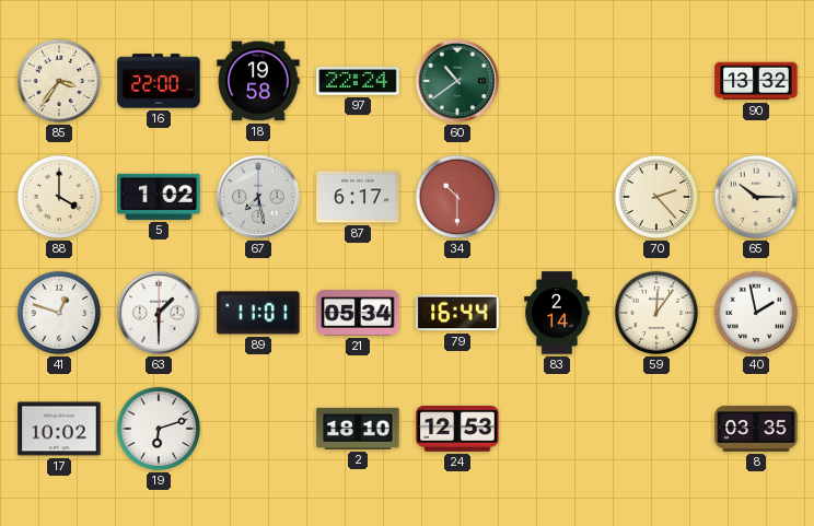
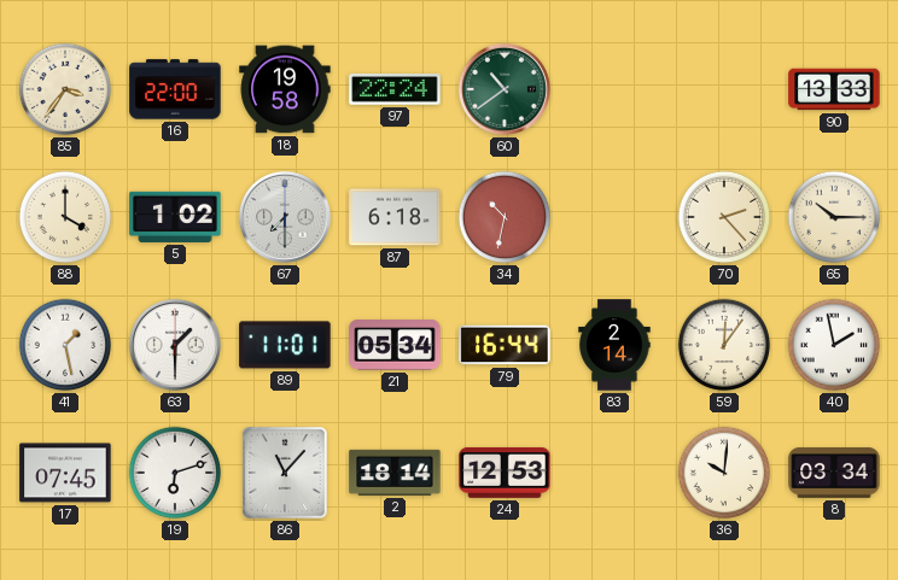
90: 13:32 -> 13:33 (834, 89)
67: 7:28 -> 7:30 (285, 217)
87: 6:17 -> 6:18 (395, 217)
34: 10:30 -> 10:32 (505, 217)
41: 12:48 -> 1:28 (65, 345)
17: 10:02 -> 07:45 (65, 473)
86: none -> 11:07 (286, 474)
2: 18:10 -> 18:14 (395, 473)
36: none -> 10:01 (724, 473)
8: 03:35 -> 03:34 (834, 474)
